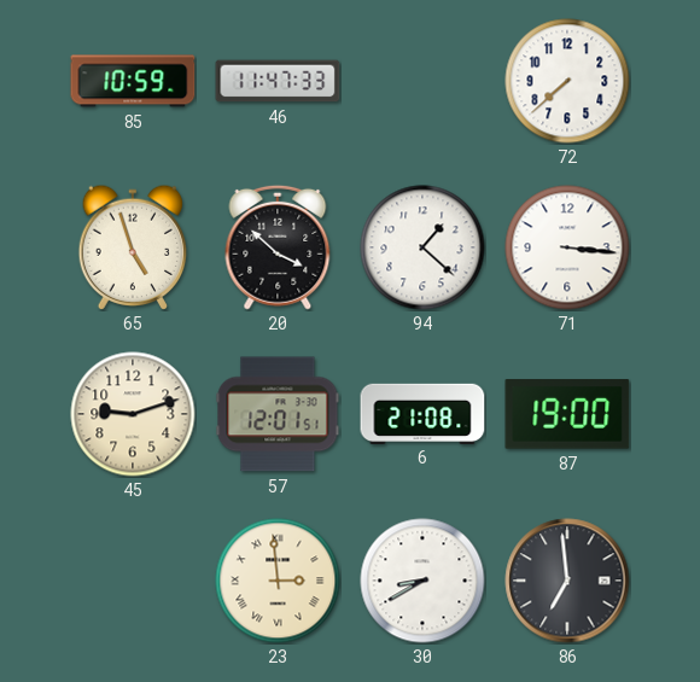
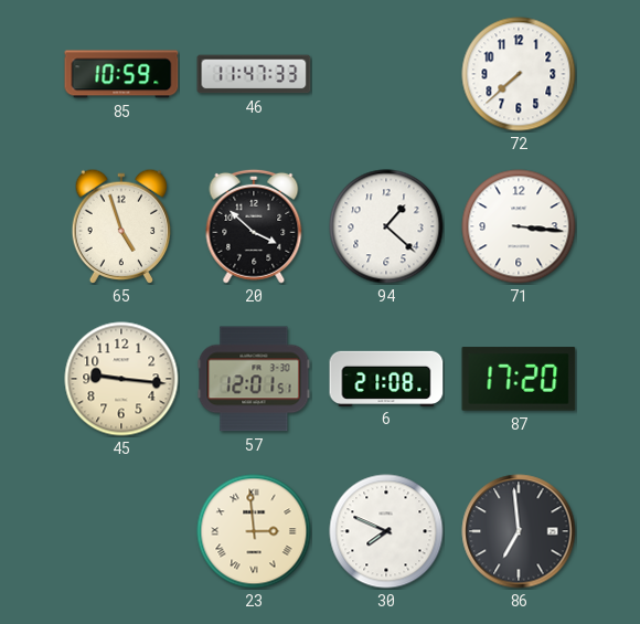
45: 9:12 -> 9:16 (121, 379)
87: 19:00 -> 17:20 (519, 379)
30: 8:40 -> 7:49 (386, 531)
